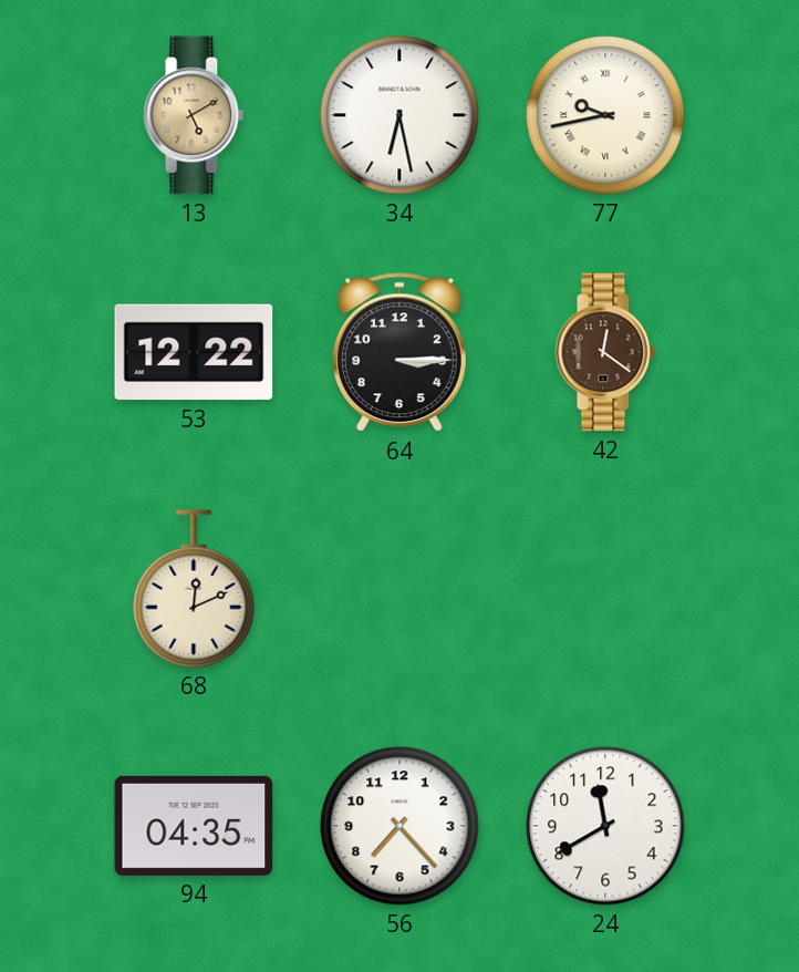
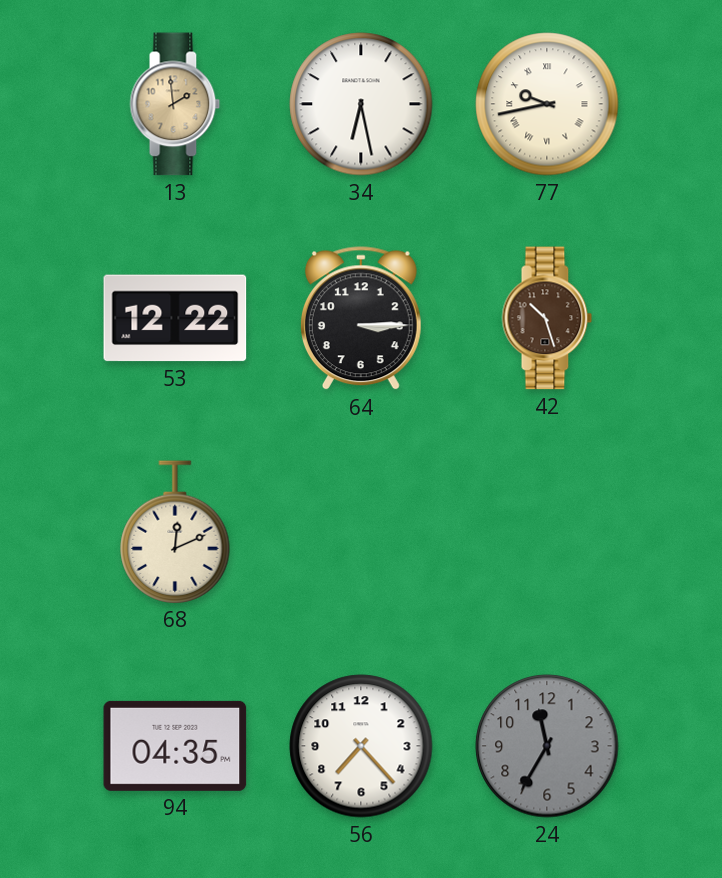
13: 5:10 -> 1:59 (175, 104)
42: 12:21 -> 10:27 (547, 318)
24: 11:40 -> 11:35 (547, 746)
24 dial: white -> grey (547, 746)
